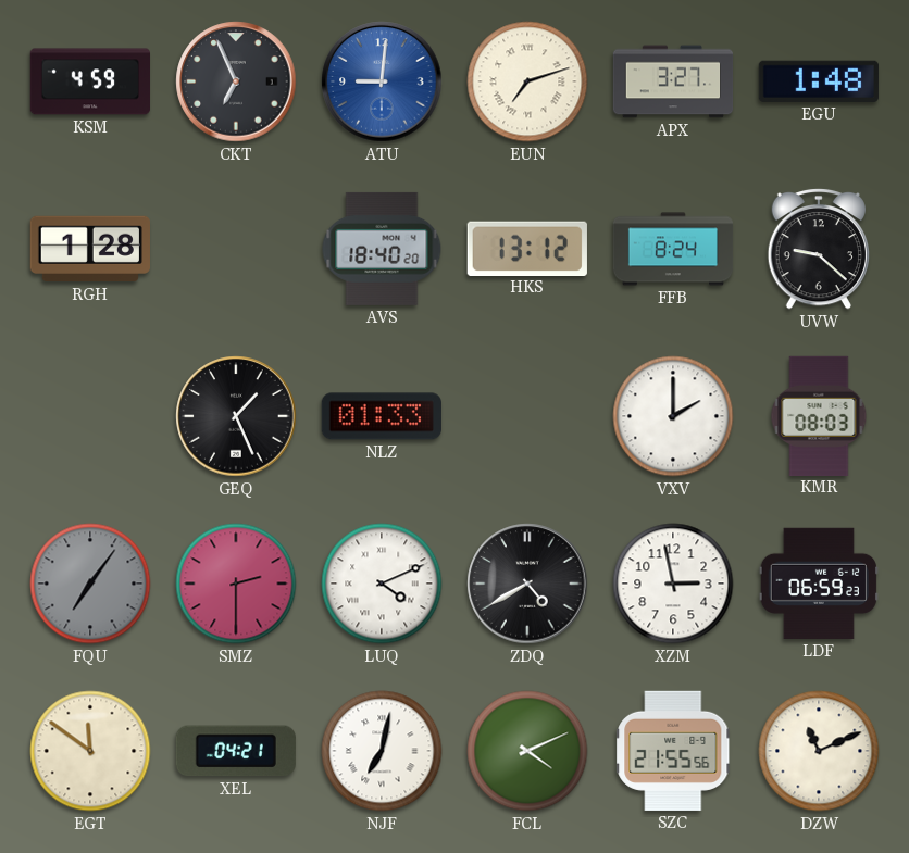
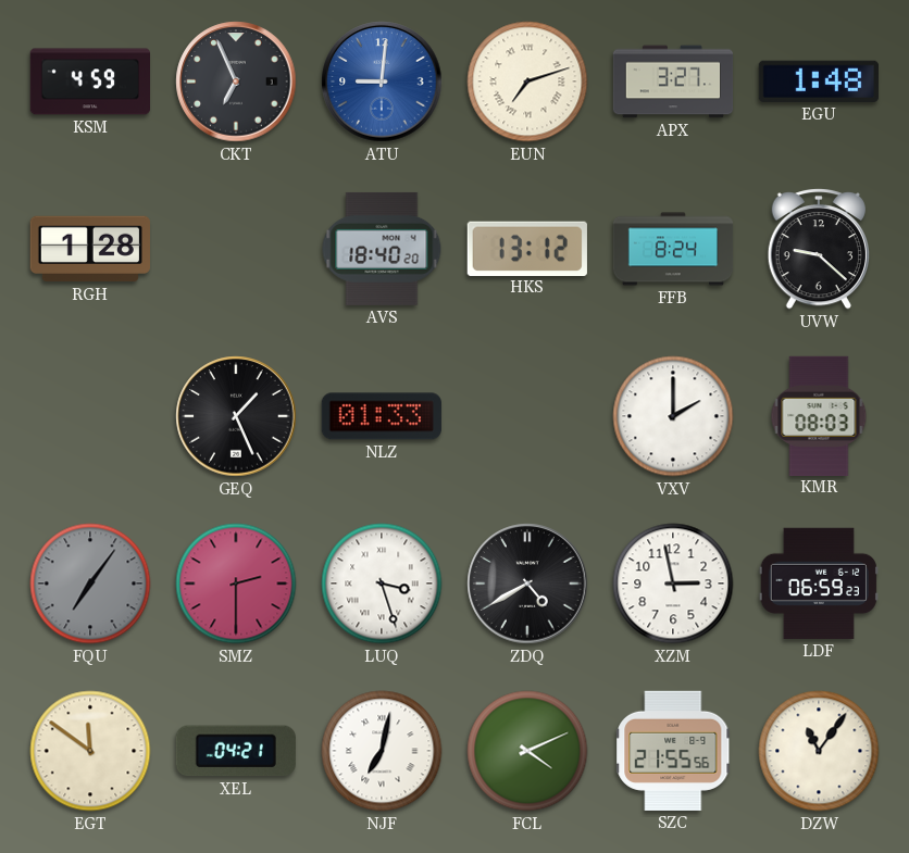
LUQ: 4:11 -> 3:27 (382, 584)
DZW: 11:11 -> 11:06 (819, 751)
